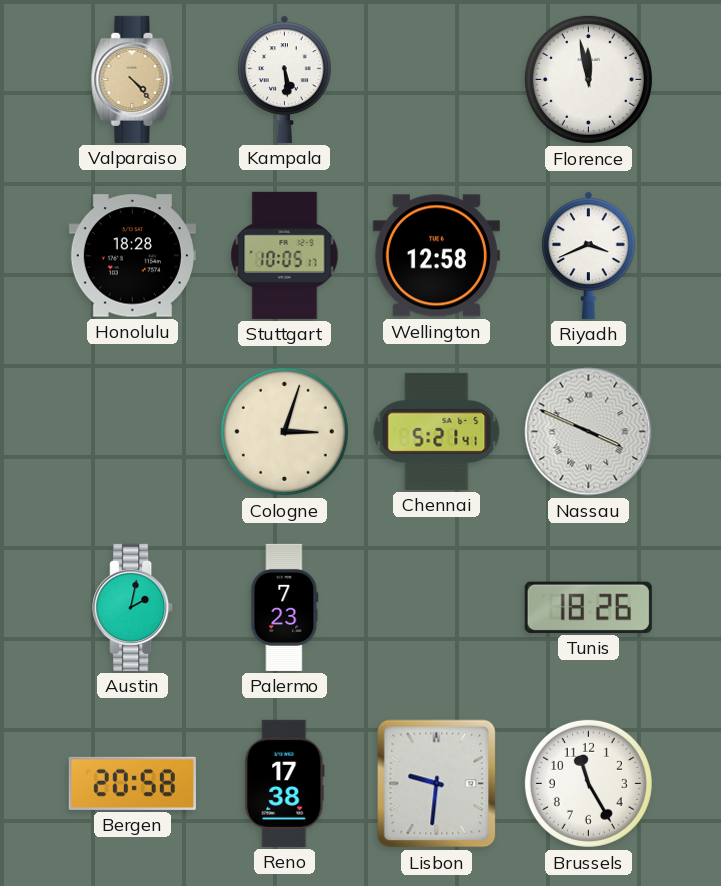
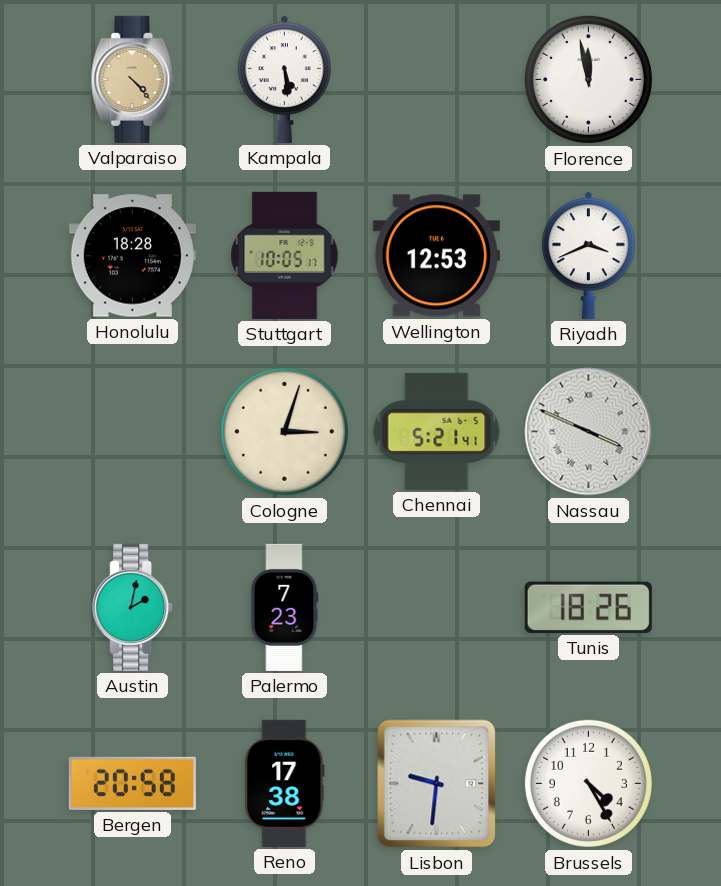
Wellington: 12:58 -> 12:53 (436, 256)
Brussels: 11:25 -> 4:25 (588, 783)
